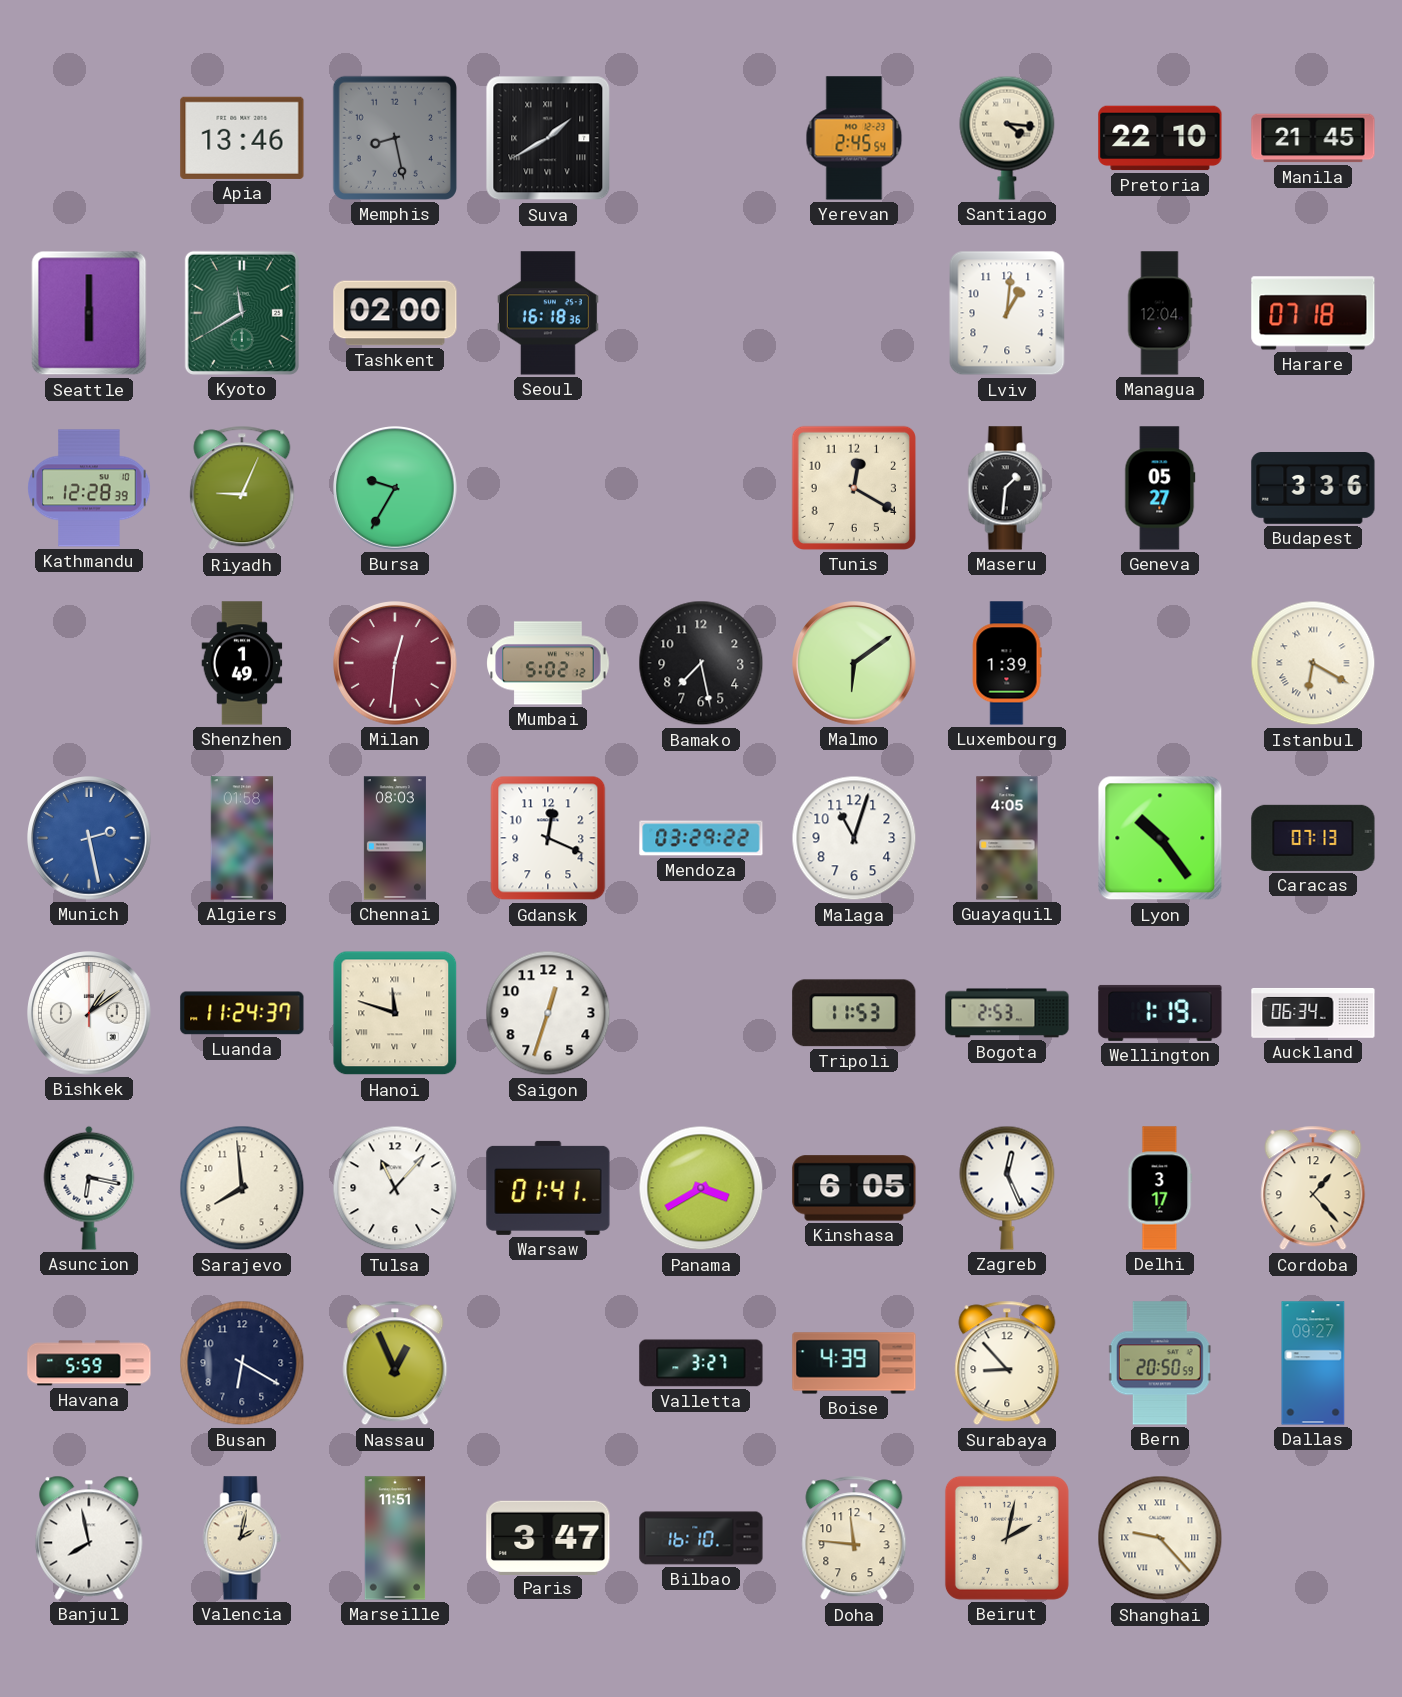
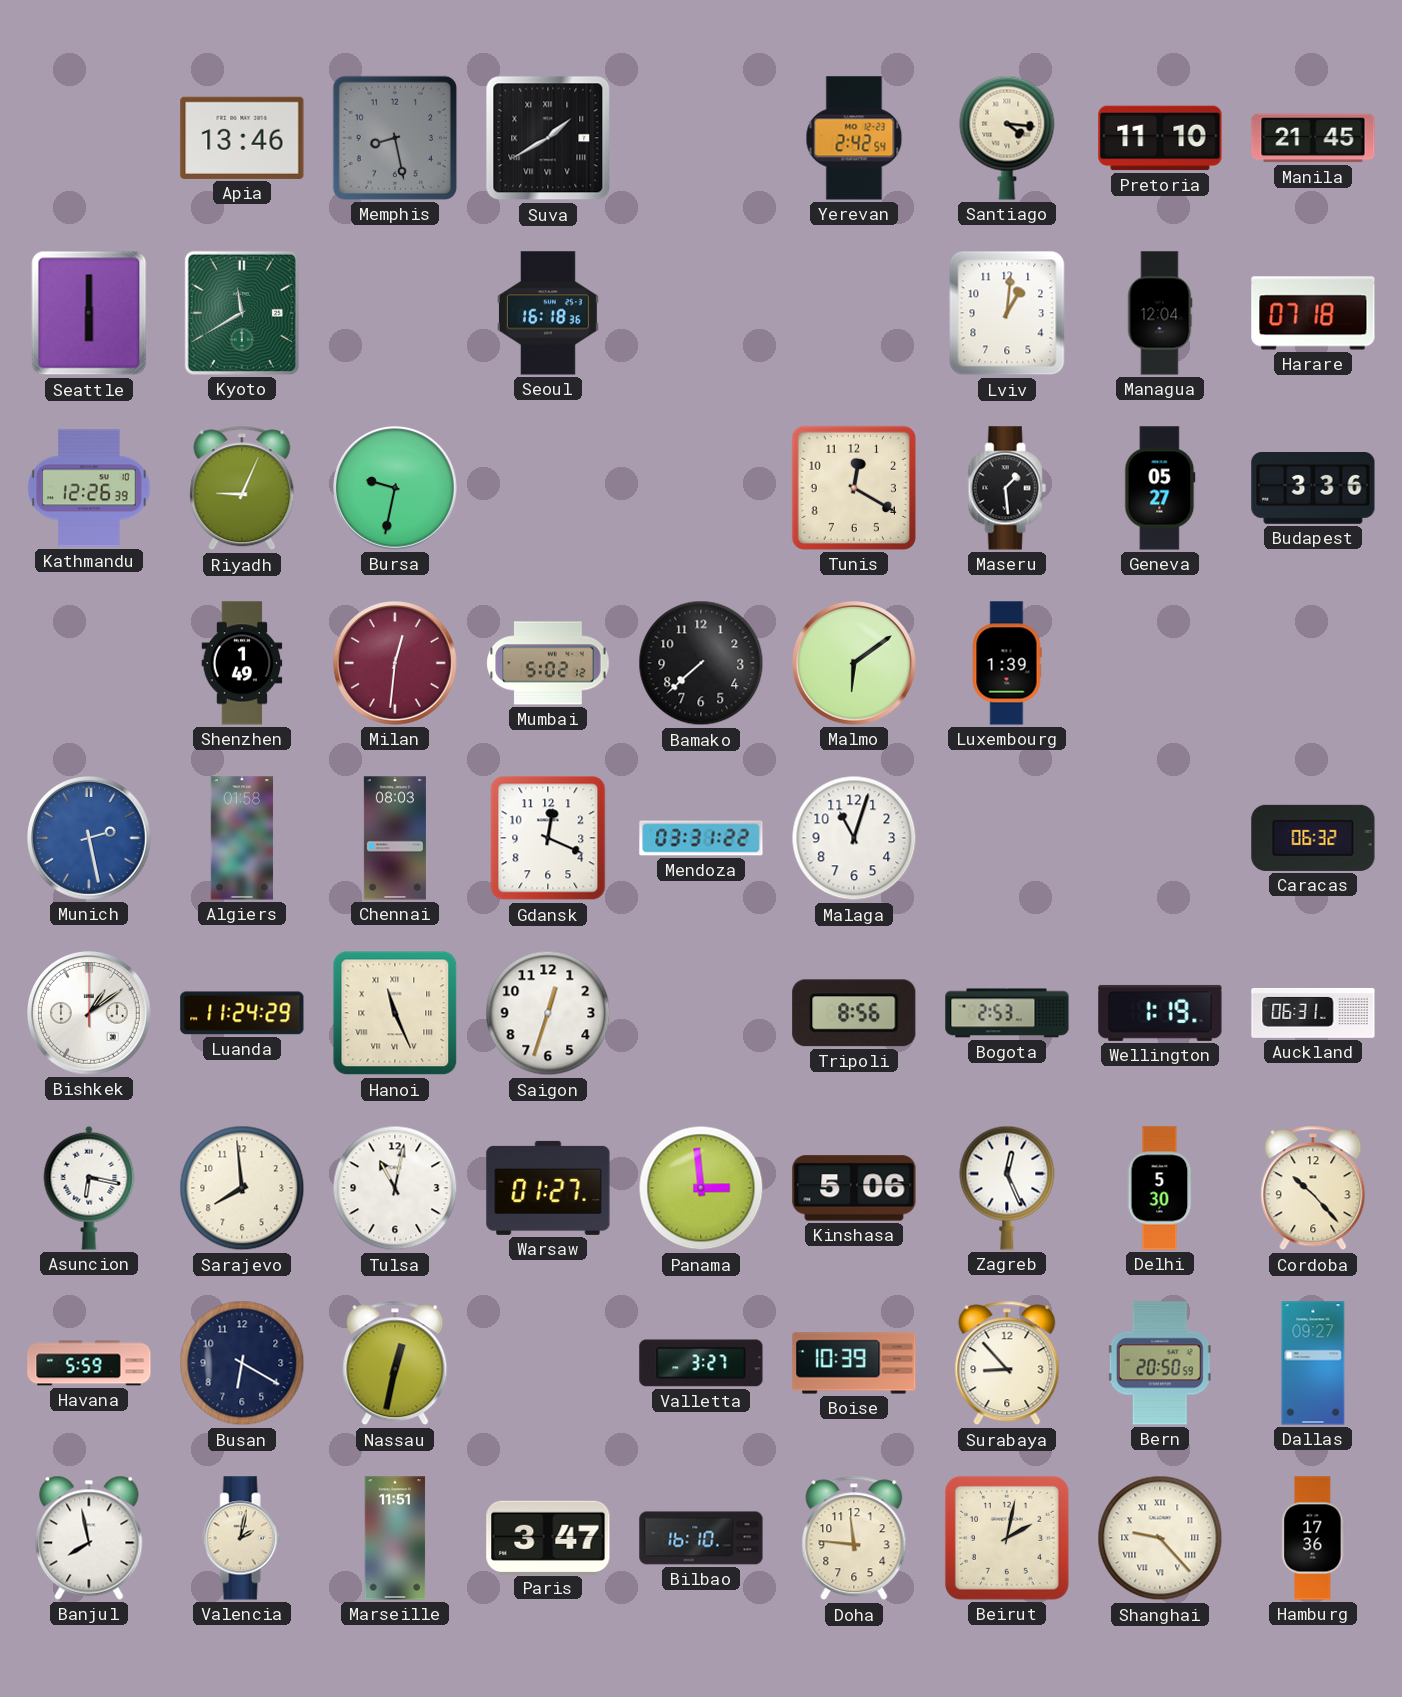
Yerevan: 2:45 -> 2:42 (854, 138)
Pretoria: 22:10 -> 11:10 (1160, 138)
Tashkent: 02:00 -> none (395, 313)
Kathmandu: 12:28 -> 12:26 (89, 488)
Bursa: 9:35 -> 9:32 (396, 489)
Maseru: 1:31 -> 1:29 (1007, 488)
Bamako: 7:28 -> 7:38 (701, 663)
Istanbul: 6:20 -> none (1313, 663)
Mendoza: 03:29 -> 03:31 (701, 838)
Guayaquil: 4:05 -> none (1007, 838)
Lyon: 10:24 -> none (1160, 838)
Caracas: 07:13 -> 06:32 (1313, 838)
Luanda: 11:24:37 -> 11:24:29 (242, 1013)
Hanoi: 11:48 -> 11:26 (395, 1013)
Tripoli: 11:53 -> 8:56 (854, 1013)
Auckland: 06:34 -> 06:31 (1313, 1013)
Tulsa: 11:07 -> 11:02 (395, 1188)
Warsaw: 01:41 -> 01:27 (548, 1188)
Panama: 3:40 -> 2:59 (701, 1188)
Kinshasa: 6:05 -> 5:06 (854, 1188)
Delhi: 3:17 -> 5:30 (1160, 1188)
Cordoba: 1:23 -> 10:23 (1313, 1188)
Nassau: 12:56 -> 12:32 (395, 1363)
Boise: 4:39 -> 10:39 (854, 1363)
Hamburg: none -> 17:36 (1313, 1538)
